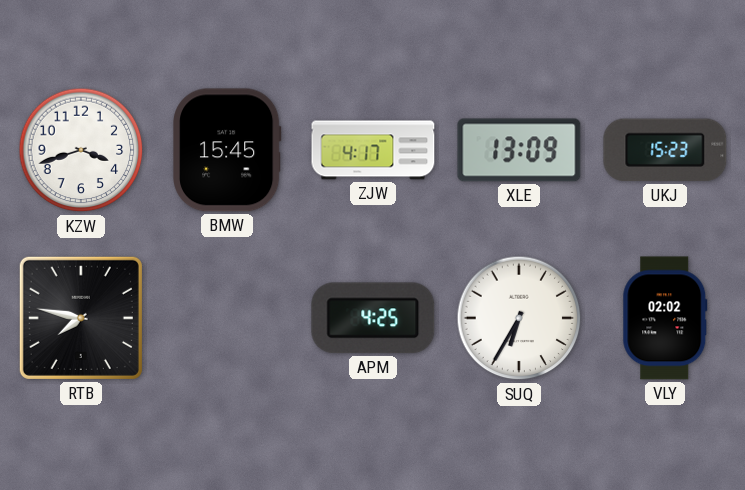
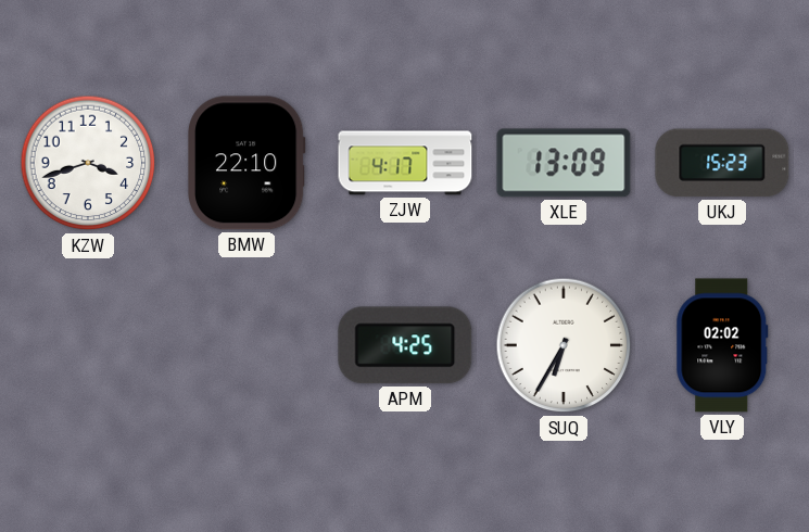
BMW: 15:45 -> 22:10 (247, 163)
RTB: 7:47 -> none (81, 318)
